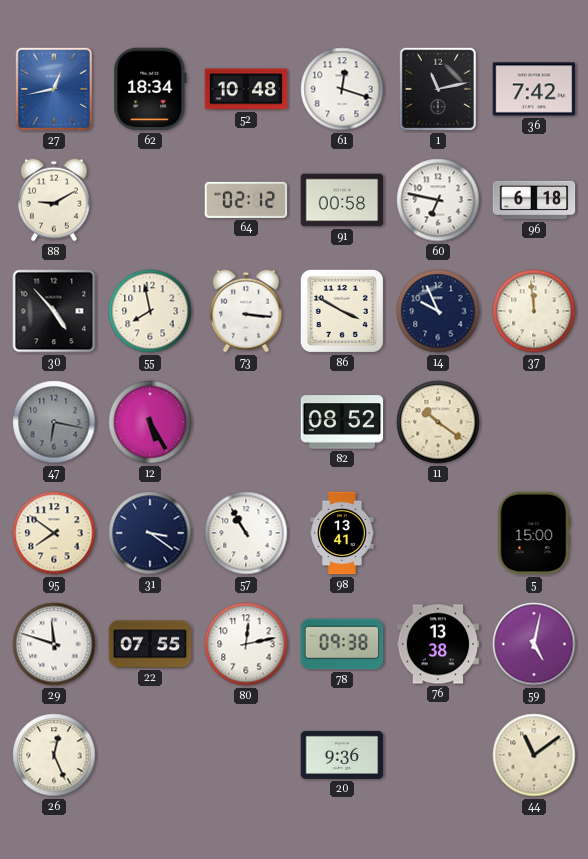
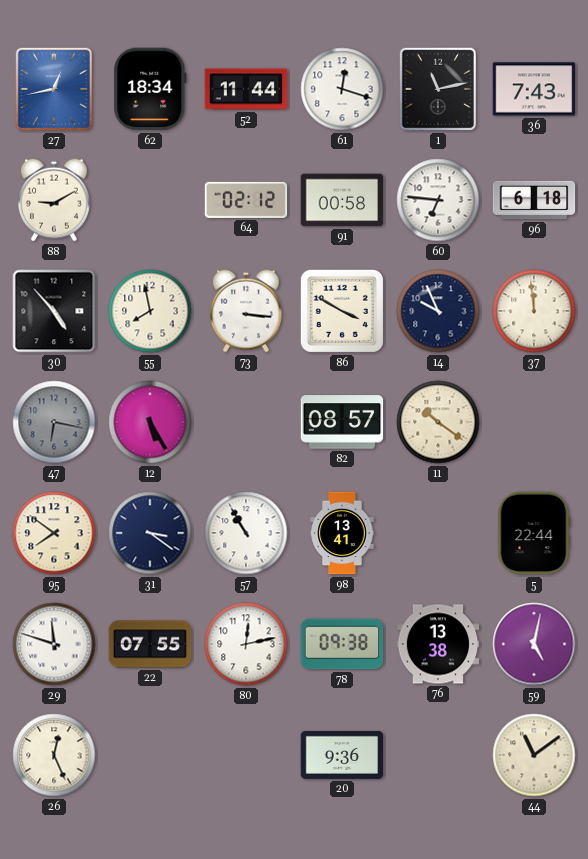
52: 10:48 -> 11:44 (246, 89)
36: 7:42 -> 7:43 (534, 89)
60: 6:47 -> 6:46 (438, 200)
82: 08:52 -> 08:57 (342, 422)
5: 15:00 -> 22:44 (534, 533)
